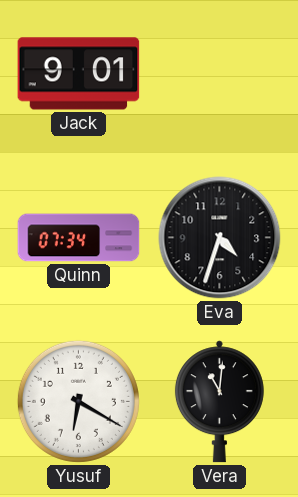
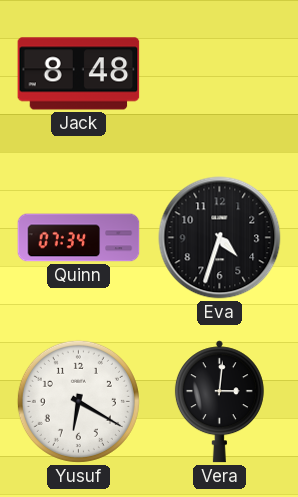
Jack: 9:01 -> 8:48 (79, 74)
Vera: 11:01 -> 3:01 (219, 402)
